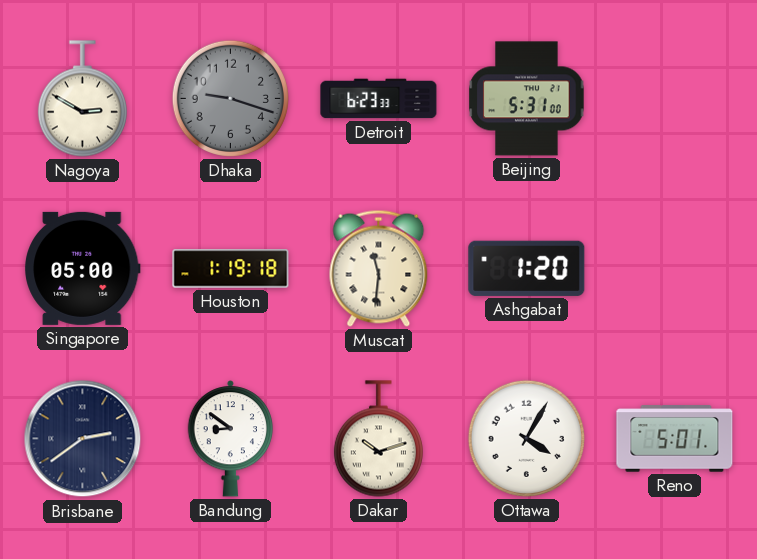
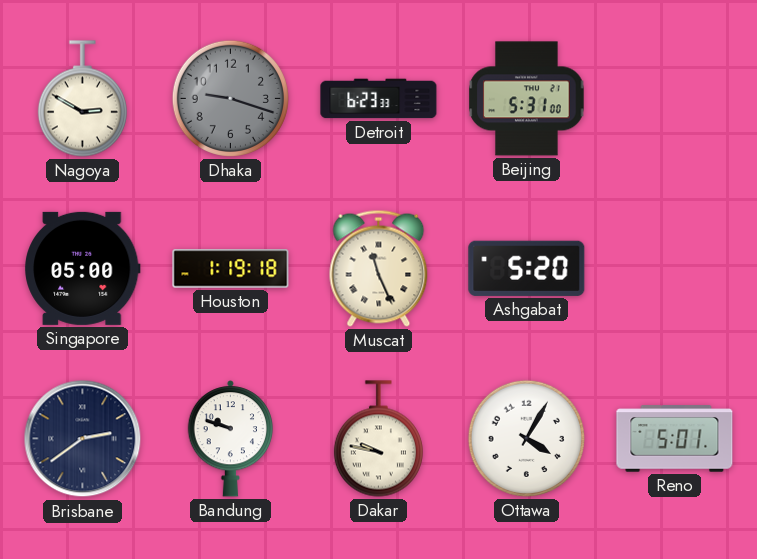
Muscat: 11:31 -> 11:26 (379, 268)
Ashgabat: 1:20 -> 5:20 (527, 268)
Bandung: 8:51 -> 9:48 (231, 439)
Dakar: 10:12 -> 9:47 (378, 439)
